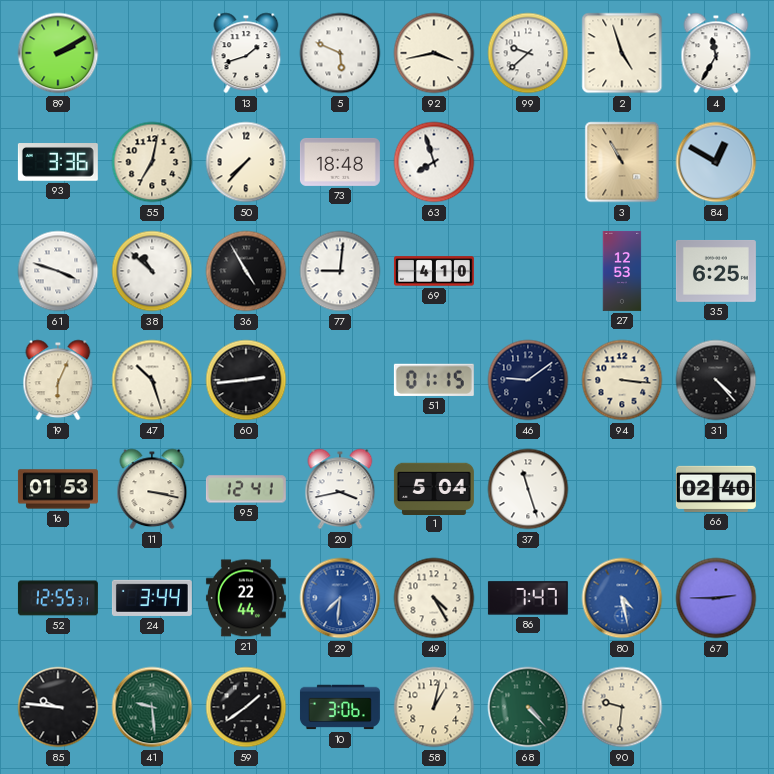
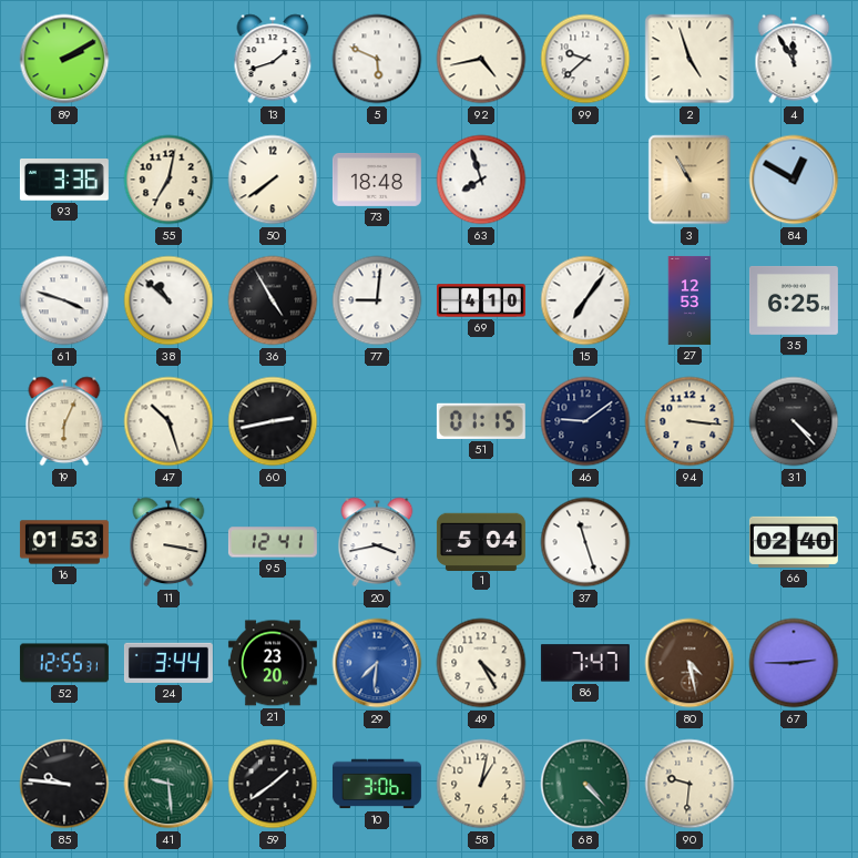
92: 3:43 -> 4:43 (481, 59)
4: 11:35 -> 11:55 (794, 59)
50: 7:37 -> 7:39 (273, 180)
15: none -> 7:06 (585, 300)
60: 2:44 -> 2:43 (273, 421)
21: 22:44 -> 23:20 (273, 663)
80 dial: blue -> brown (690, 663)
